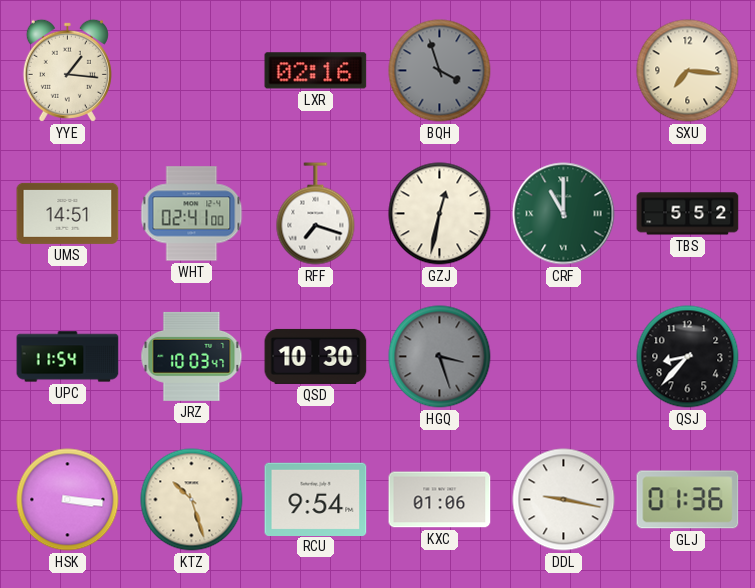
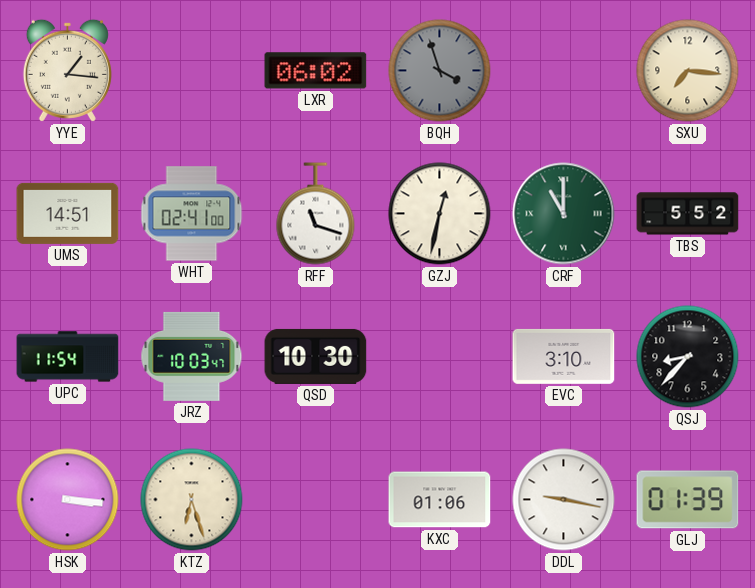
LXR: 02:16 -> 06:02 (316, 71)
RFF: 7:18 -> 11:18 (316, 214)
HGQ: 3:27 -> none (440, 357)
EVC: none -> 3:10 (564, 356)
KTZ: 10:27 -> 6:27 (192, 500)
RCU: 9:54 -> none (316, 499)
GLJ: 01:36 -> 01:39 (688, 500)
